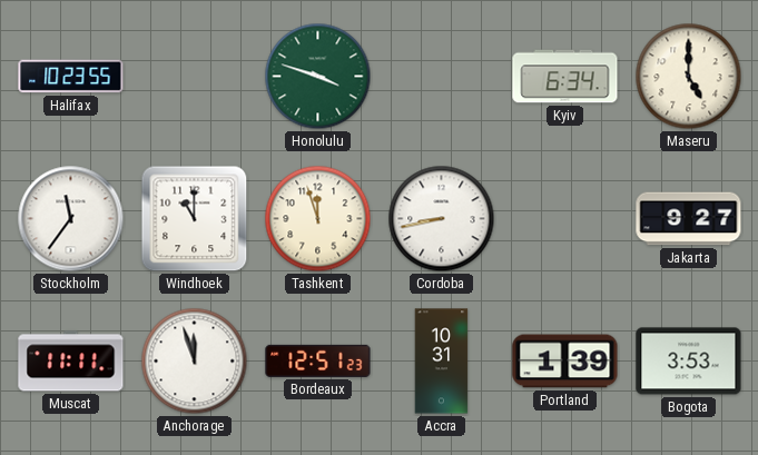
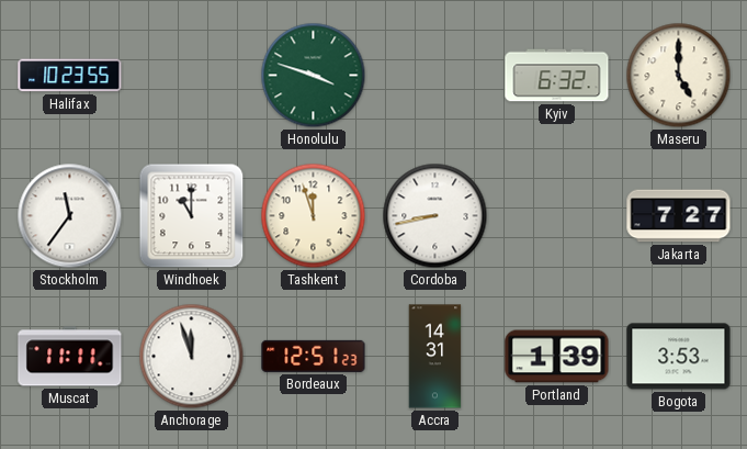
Kyiv: 6:34 -> 6:32 (557, 76)
Jakarta: 9:27 -> 7:27 (679, 216)
Accra: 10:31 -> 14:31 (435, 357)
